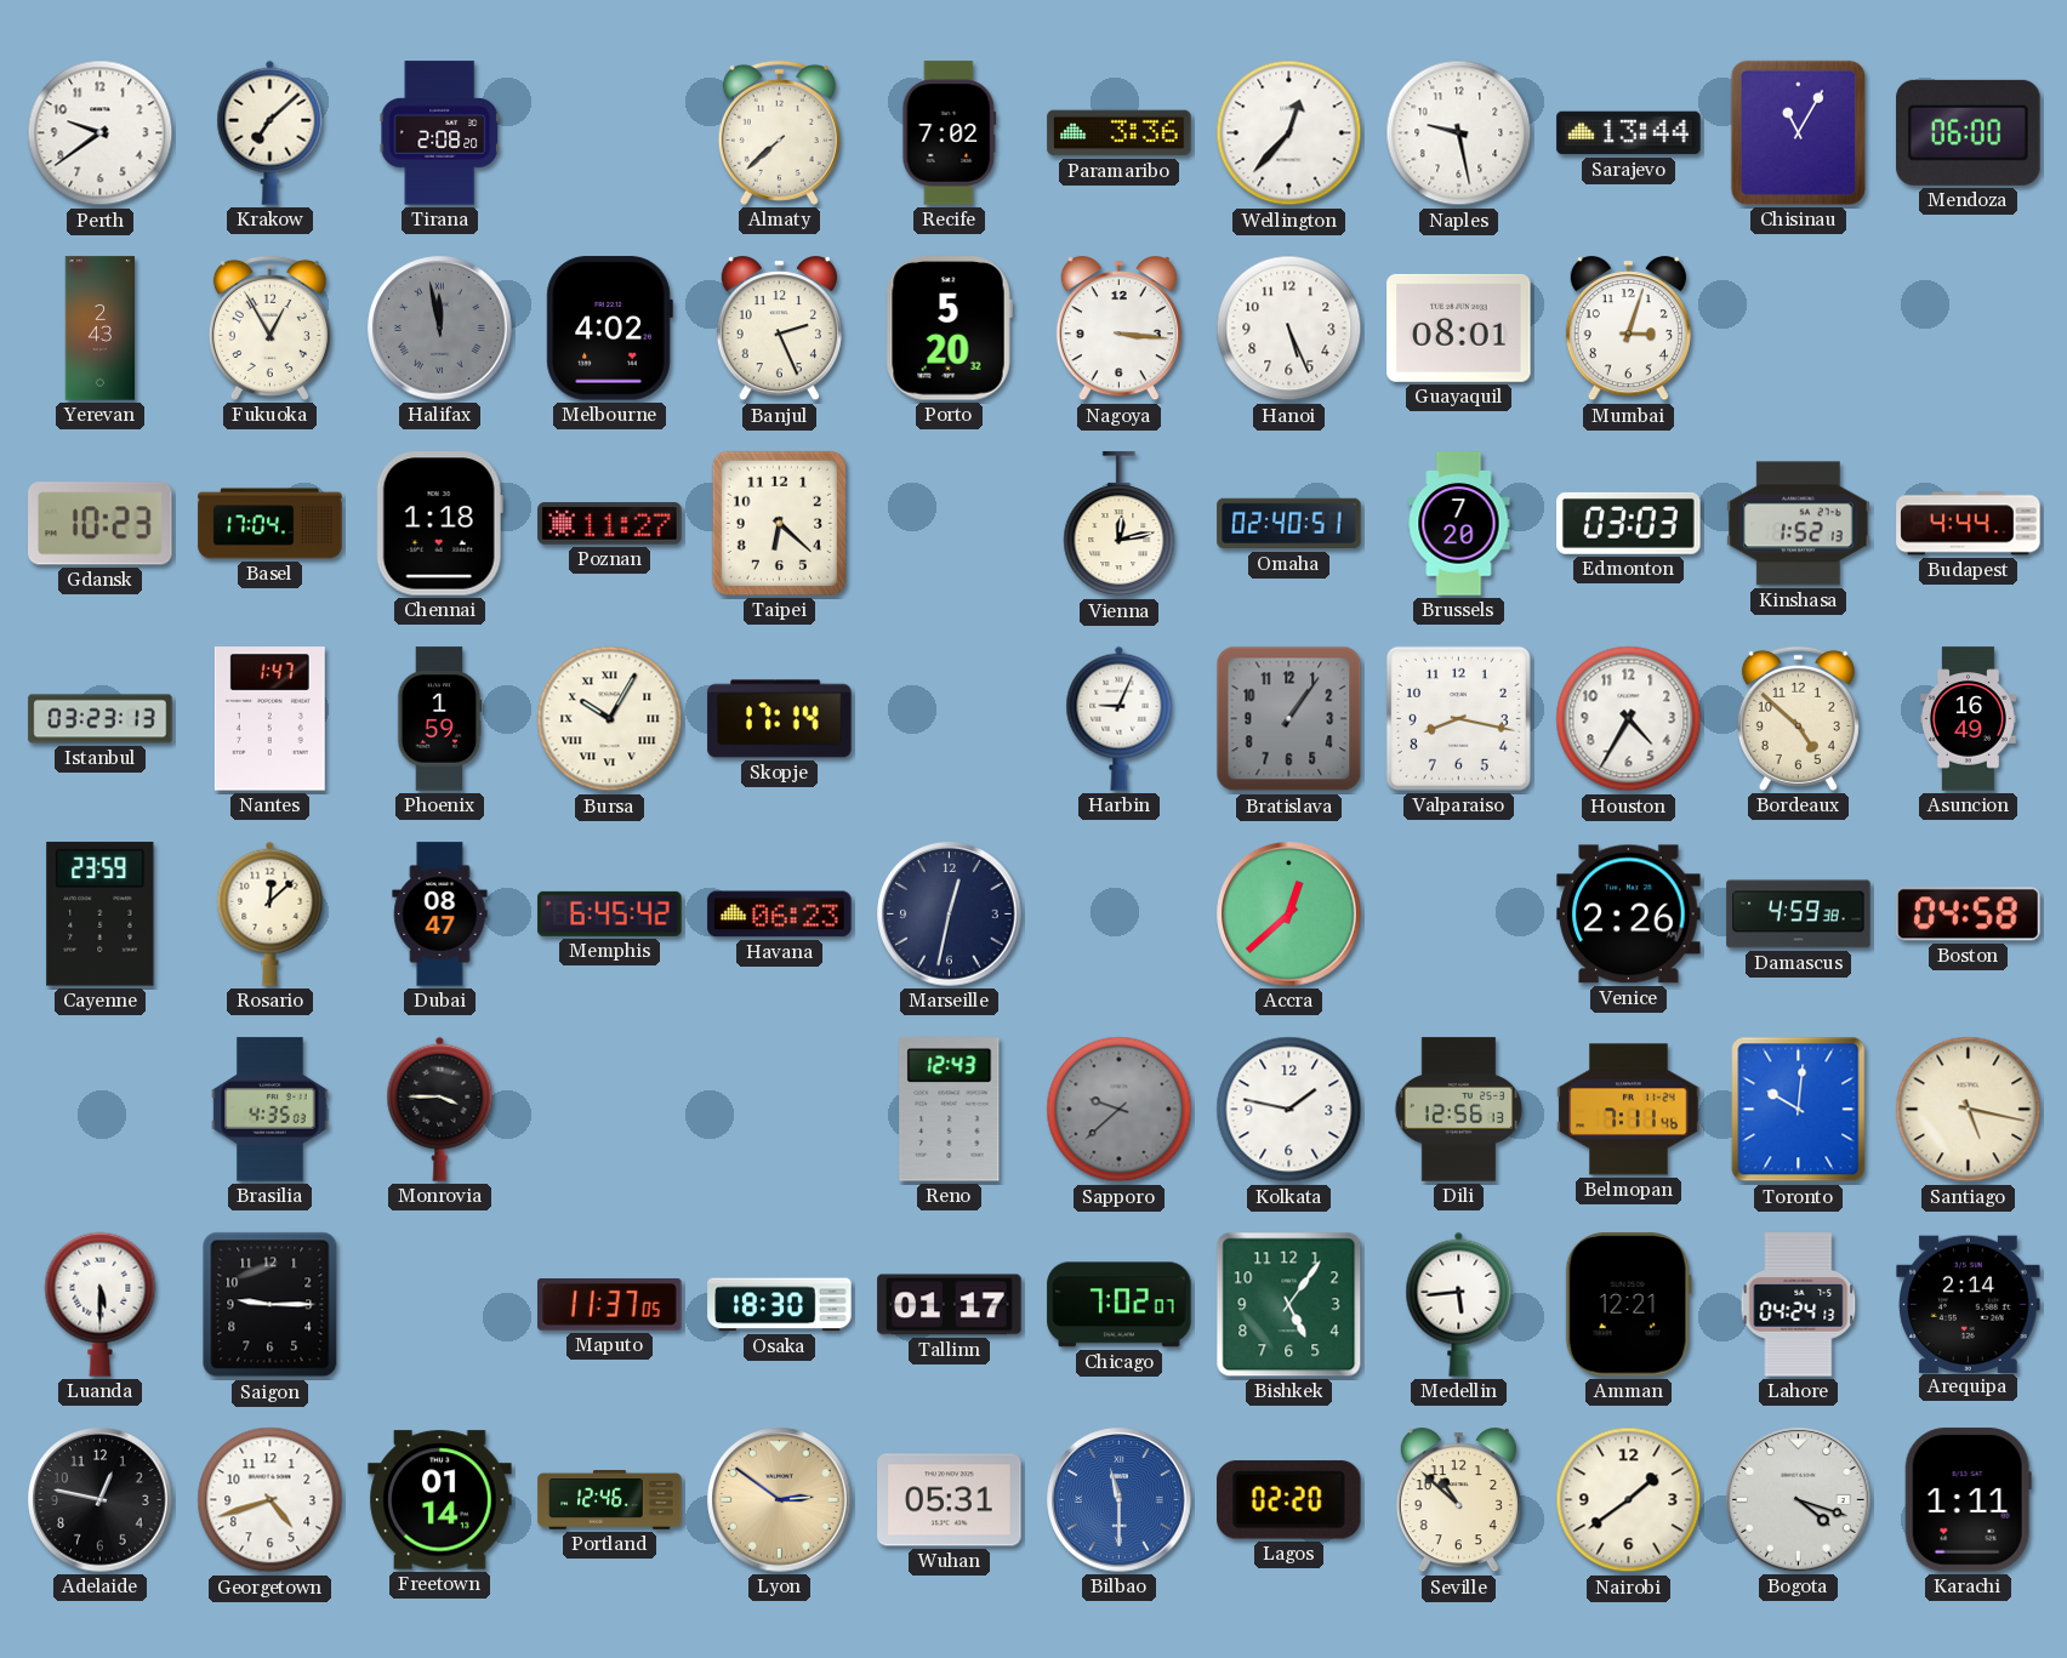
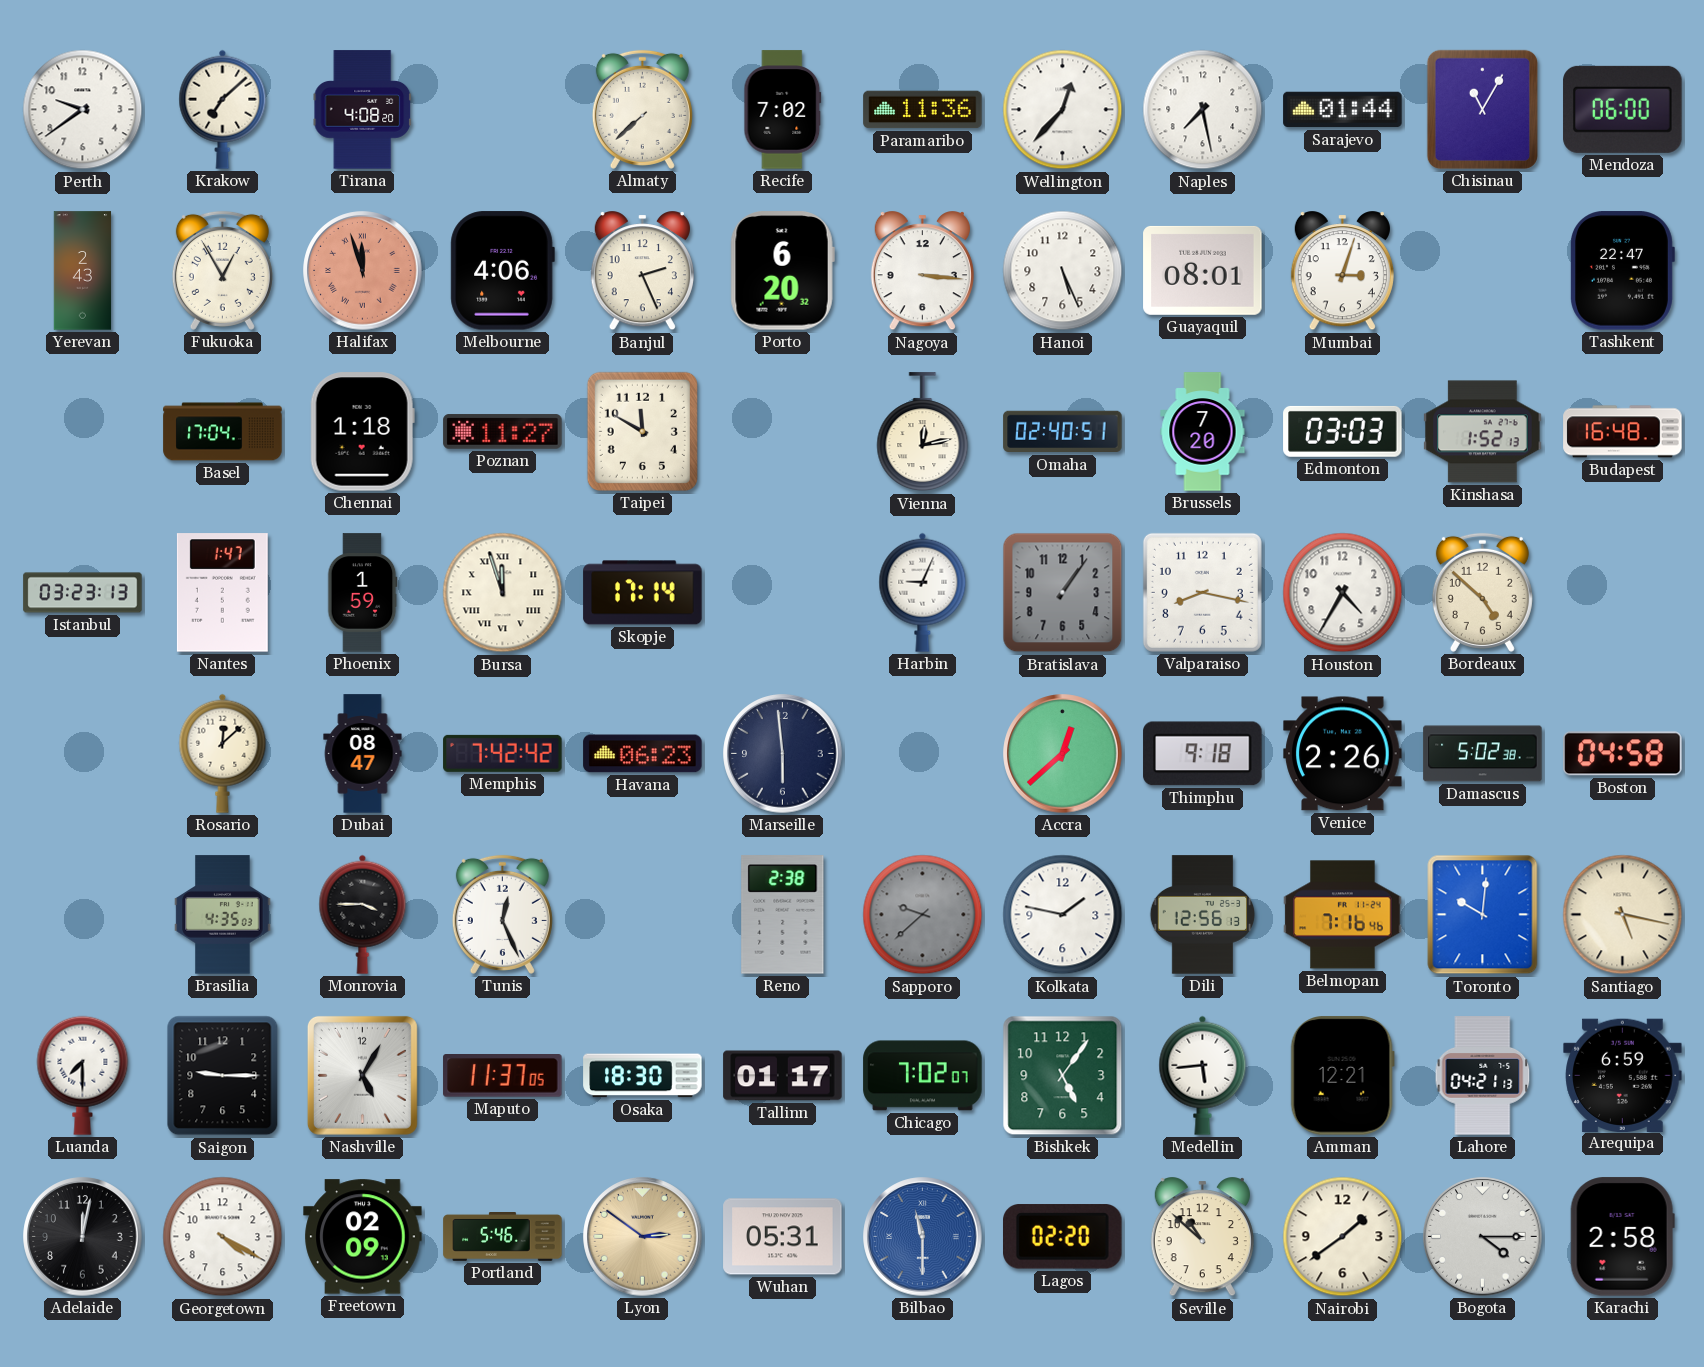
Tirana: 2:08 -> 4:08 (363, 110)
Paramaribo: 3:36 -> 11:36 (923, 110)
Naples: 9:28 -> 7:28 (1203, 110)
Sarajevo: 13:44 -> 01:44 (1343, 110)
Halifax: 11:58 -> 11:57 (363, 271)
Halifax dial: grey -> salmon (363, 271)
Melbourne: 4:02 -> 4:06 (502, 271)
Porto: 5:20 -> 6:20 (782, 271)
Tashkent: none -> 22:47 (1623, 271)
Gdansk: 10:23 -> none (101, 524)
Taipei: 6:22 -> 11:50 (642, 431)
Budapest: 4:44 -> 16:48 (1623, 432)
Bursa: 10:05 -> 11:57 (503, 593)
Asuncion: 16:49 -> none (1968, 719)
Cayenne: 23:59 -> none (101, 915)
Memphis: 6:45 -> 7:42 (503, 753)
Marseille: 12:32 -> 5:59 (783, 754)
Thimphu: none -> 9:18 (1203, 754)
Damascus: 4:59 -> 5:02 (1483, 754)
Tunis: none -> 12:26 (502, 914)
Reno: 12:43 -> 2:38 (783, 915)
Belmopan: 7:11 -> 7:16 (1343, 915)
Luanda: 5:30 -> 7:30 (83, 1075)
Nashville: none -> 5:05 (362, 1075)
Lahore: 04:24 -> 04:21 (1483, 1076)
Arequipa: 2:14 -> 6:59 (1623, 1075)
Adelaide: 12:47 -> 12:02 (83, 1237)
Georgetown: 4:42 -> 4:20 (223, 1237)
Freetown: 01:14 -> 02:09 (363, 1237)
Portland: 12:46 -> 5:46 (503, 1237)
Bogota: 4:18 -> 4:15 (1483, 1237)
Karachi: 1:11 -> 2:58 (1622, 1237)
